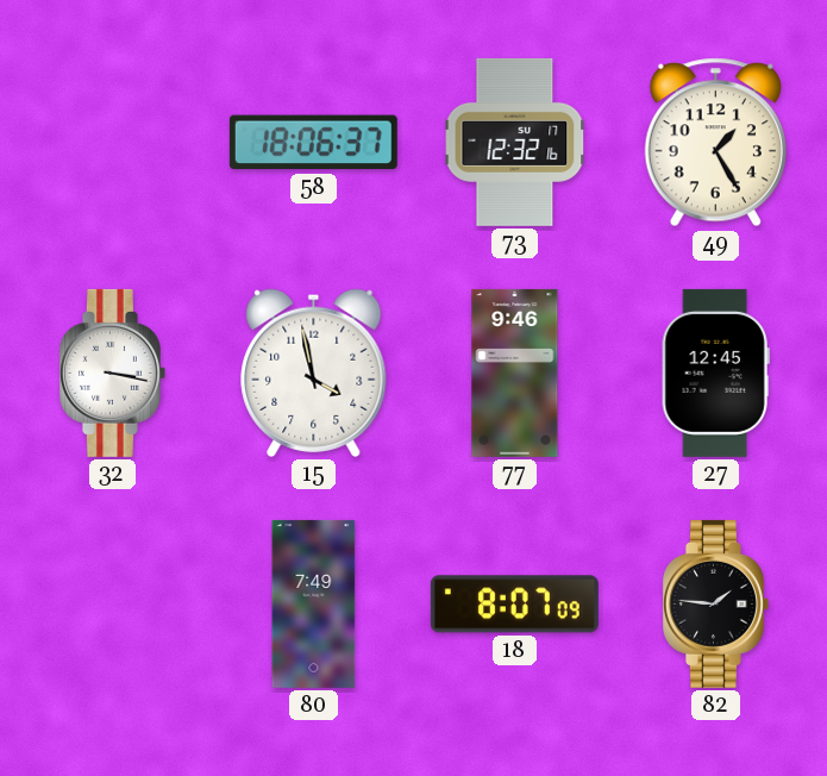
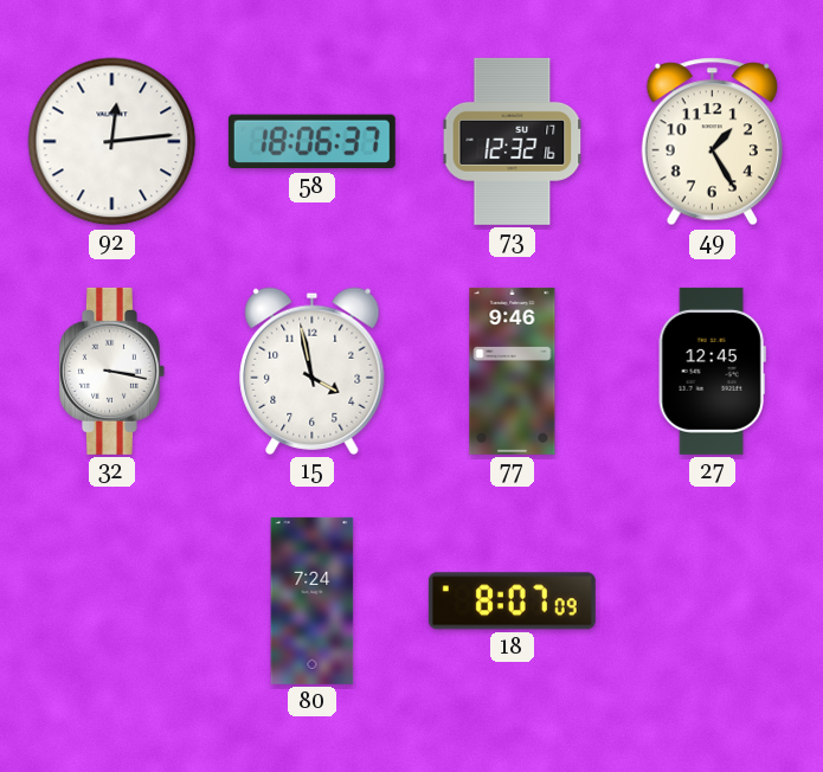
92: none -> 12:14 (112, 142)
80: 7:49 -> 7:24 (313, 600)
82: 1:46 -> none (715, 603)
